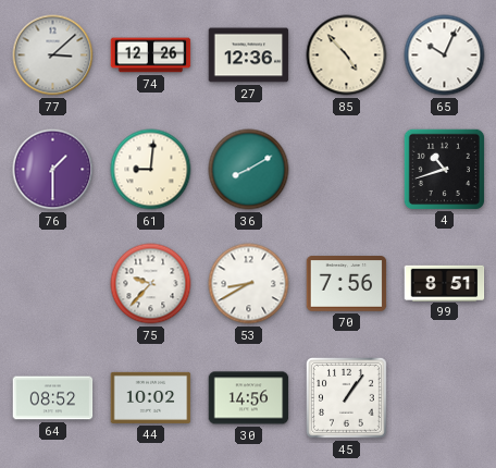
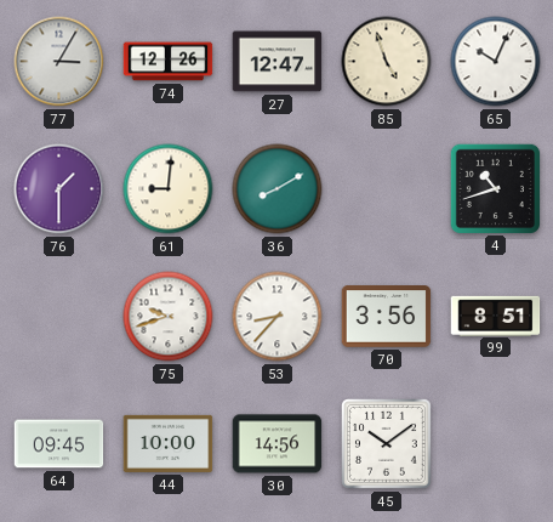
77: 3:08 -> 3:05 (59, 62)
27: 12:36 -> 12:47 (278, 62)
85: 4:53 -> 4:57 (387, 62)
75: 9:37 -> 9:42 (169, 317)
53: 8:40 -> 8:37 (278, 317)
70: 7:56 -> 3:56 (387, 317)
64: 08:52 -> 09:45 (59, 444)
44: 10:02 -> 10:00 (169, 443)
45: 1:06 -> 10:09 (387, 444)
